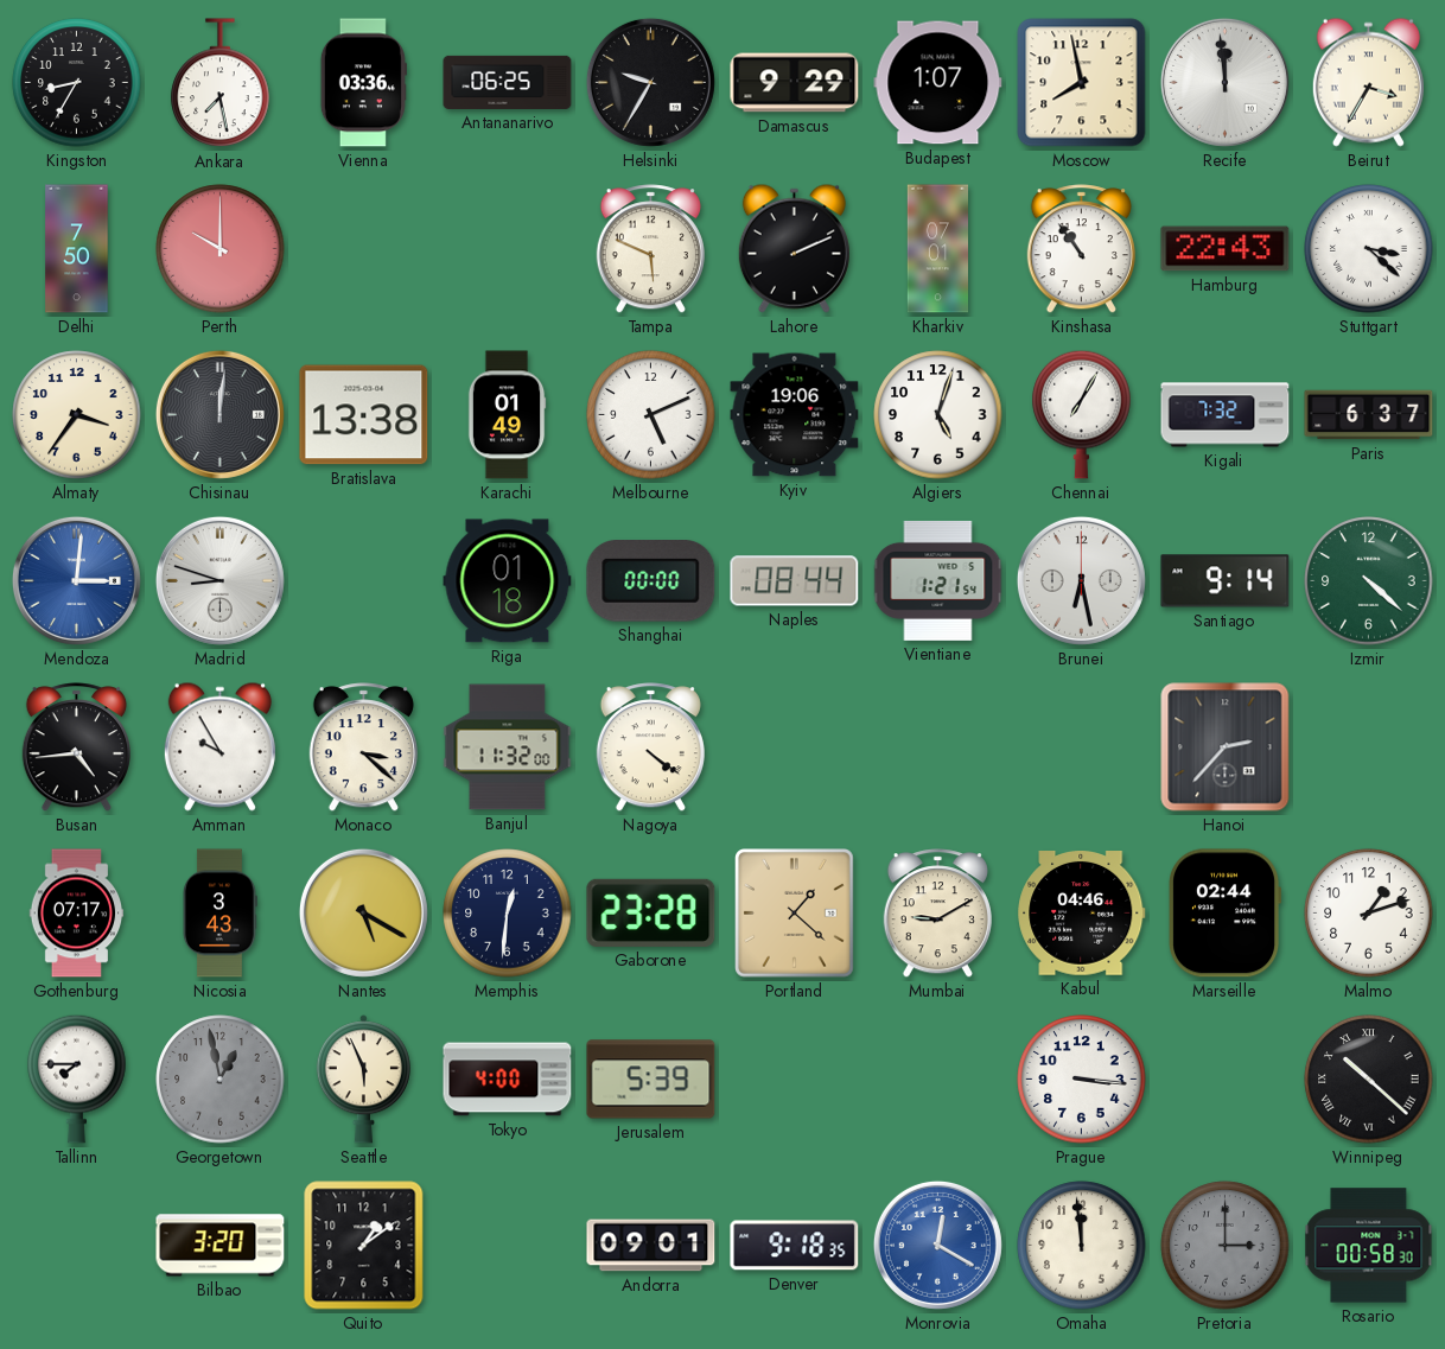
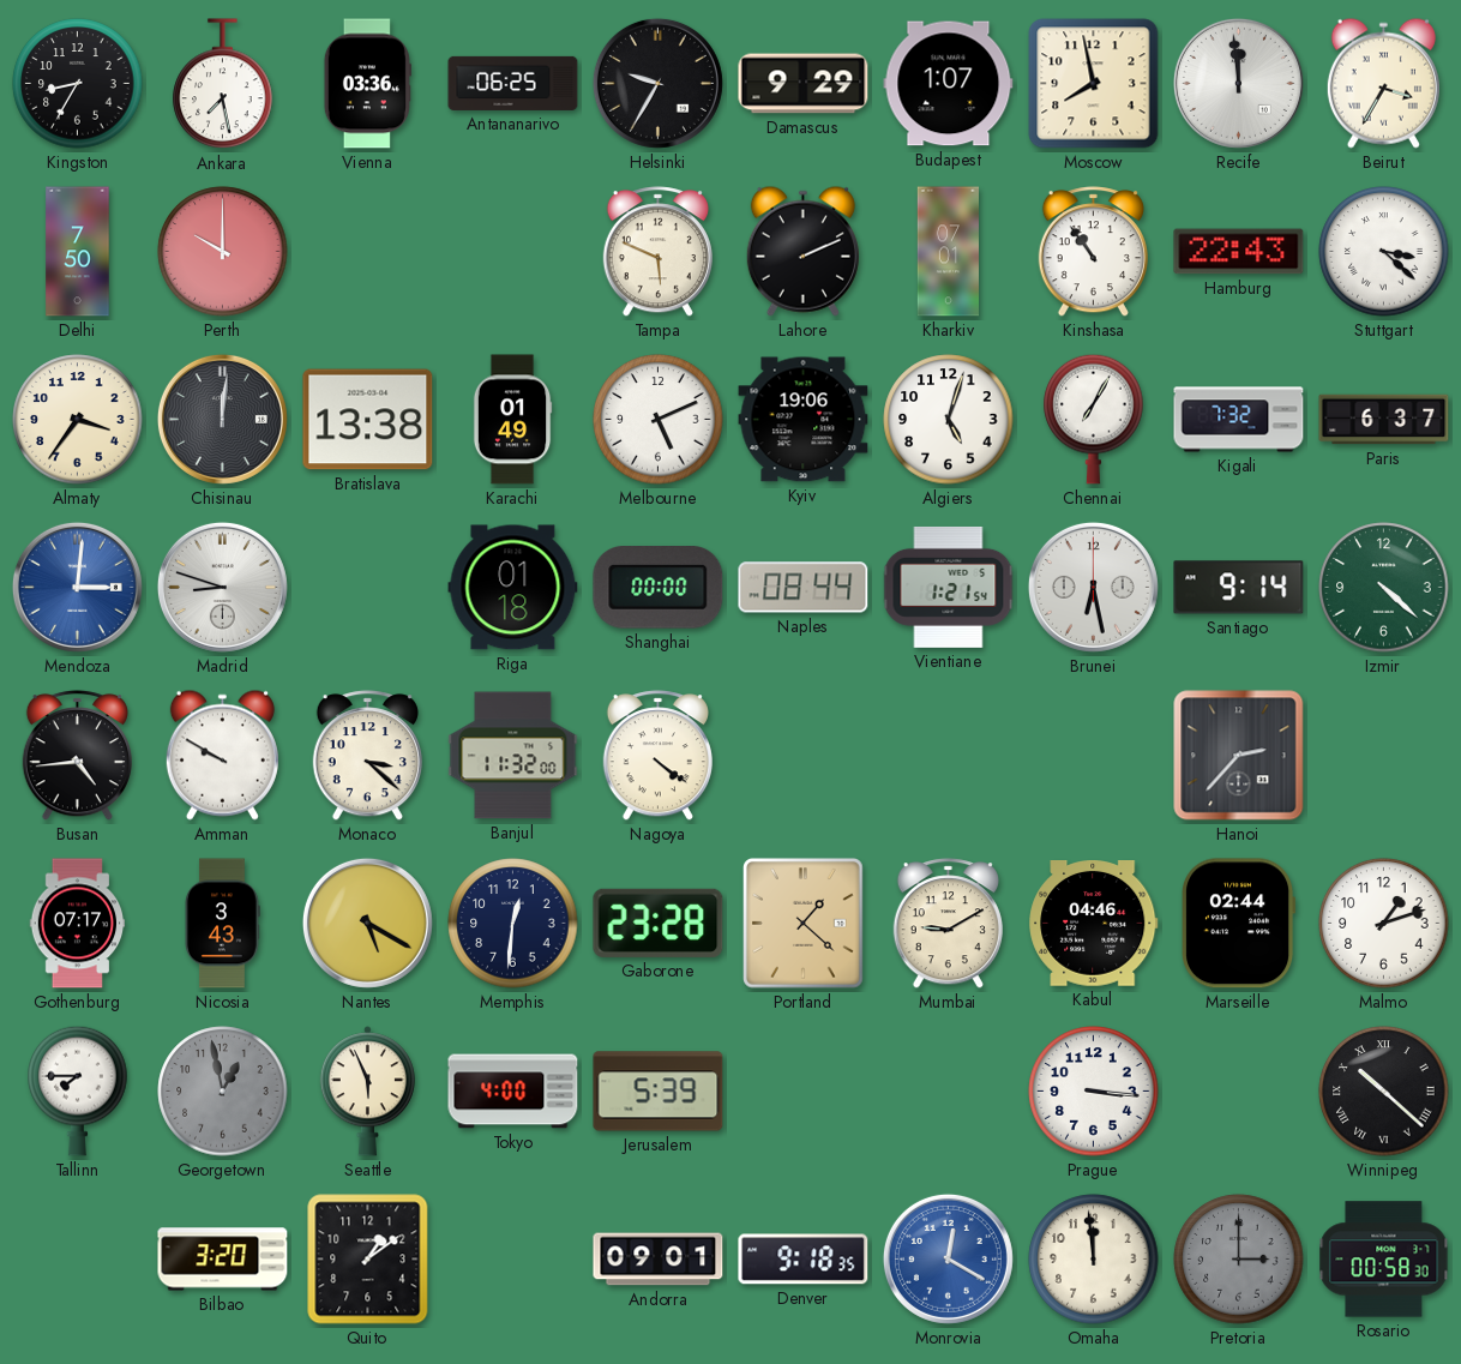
Amman: 9:55 -> 9:50 (222, 755)
